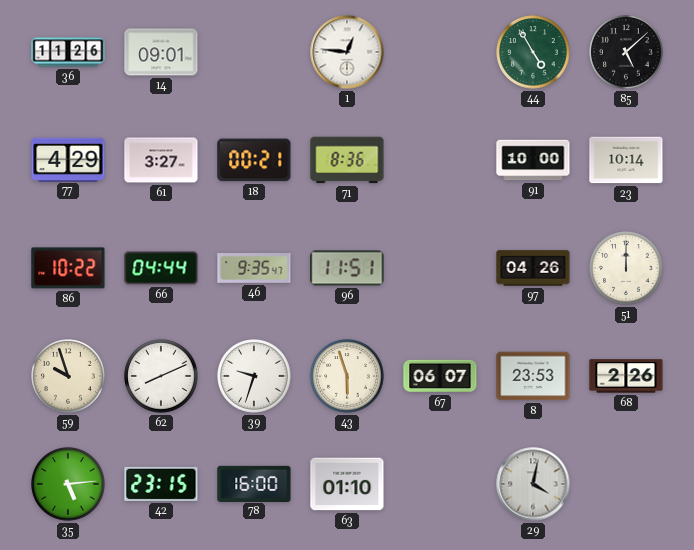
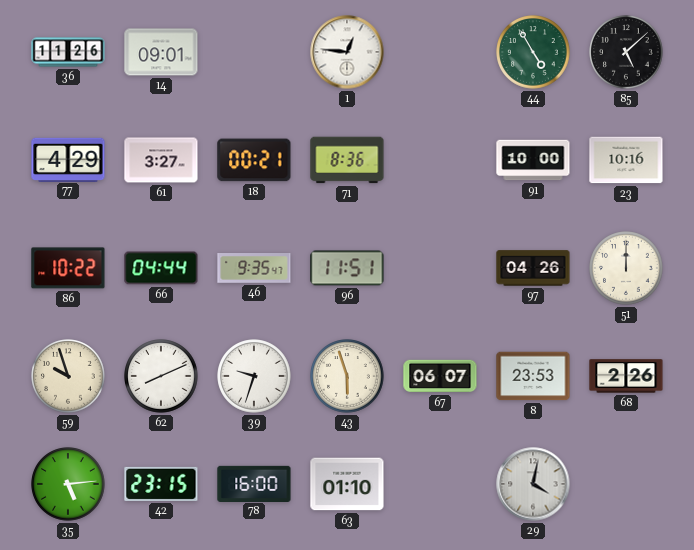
23: 10:14 -> 10:16 (626, 160)
